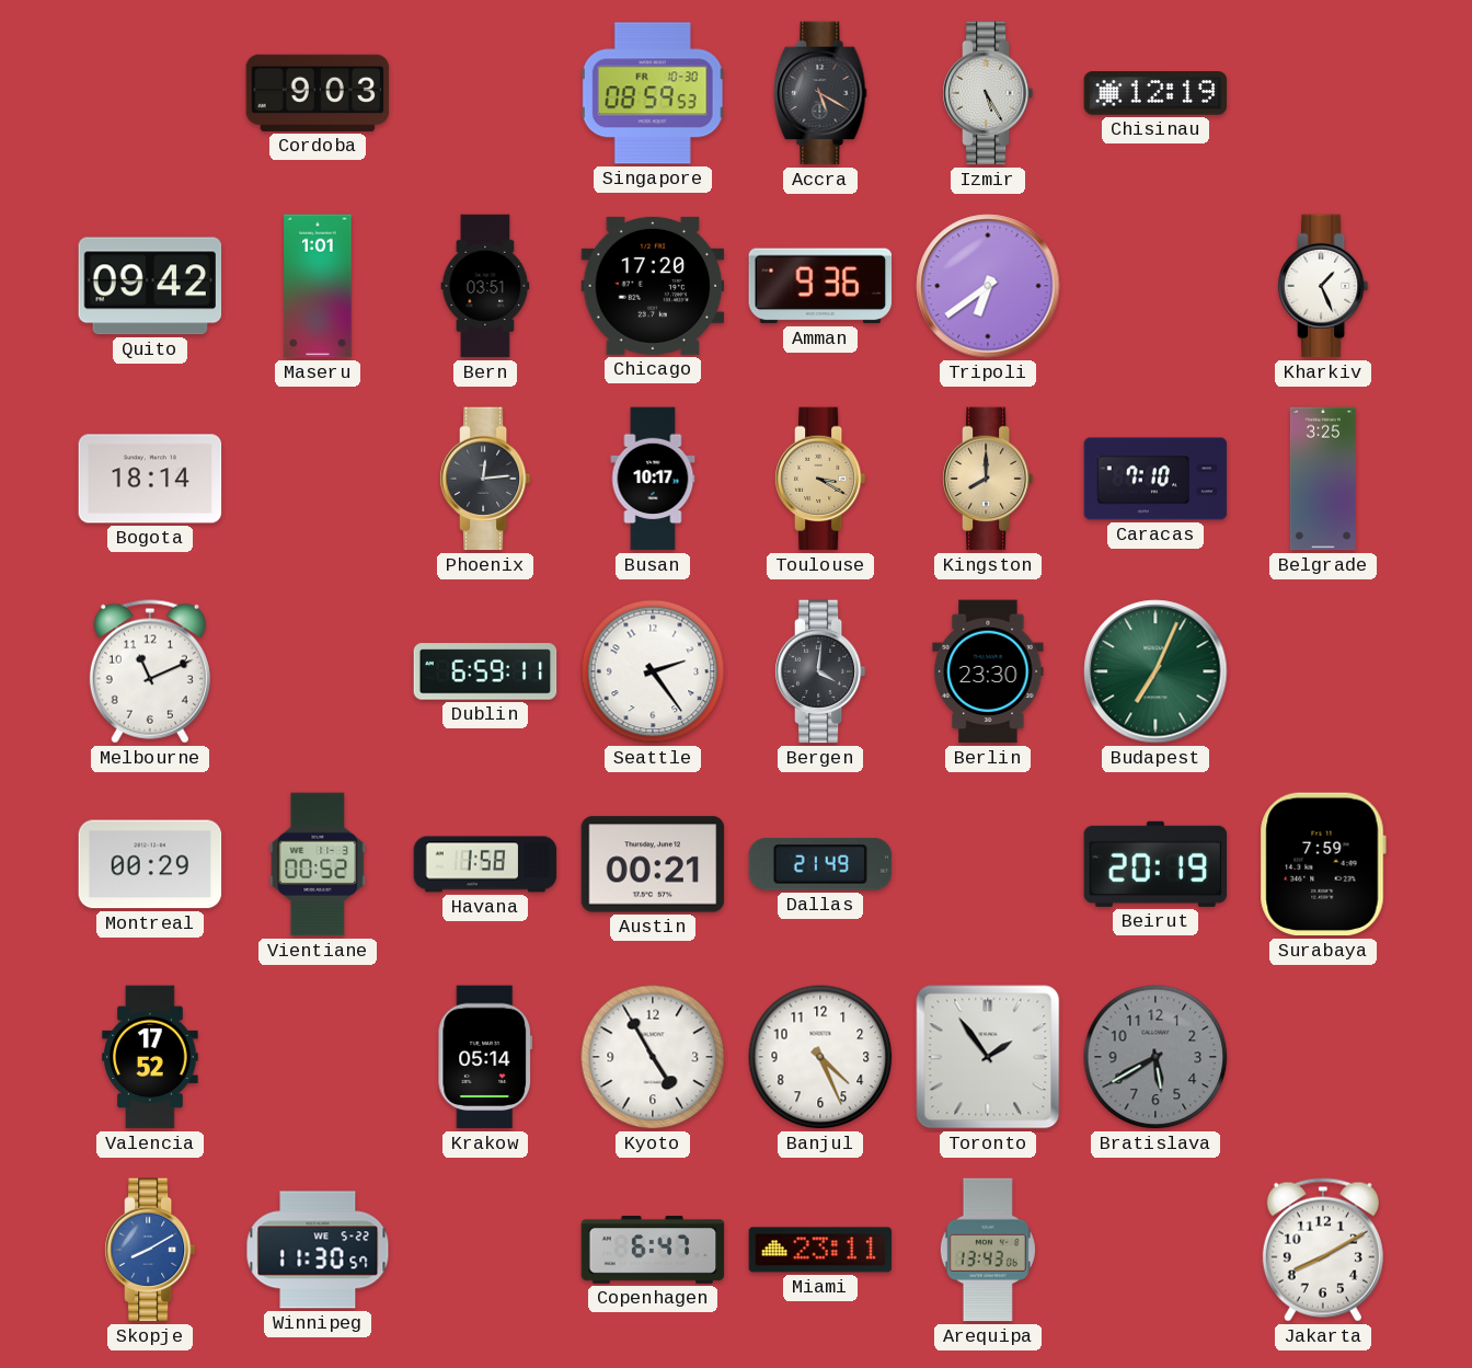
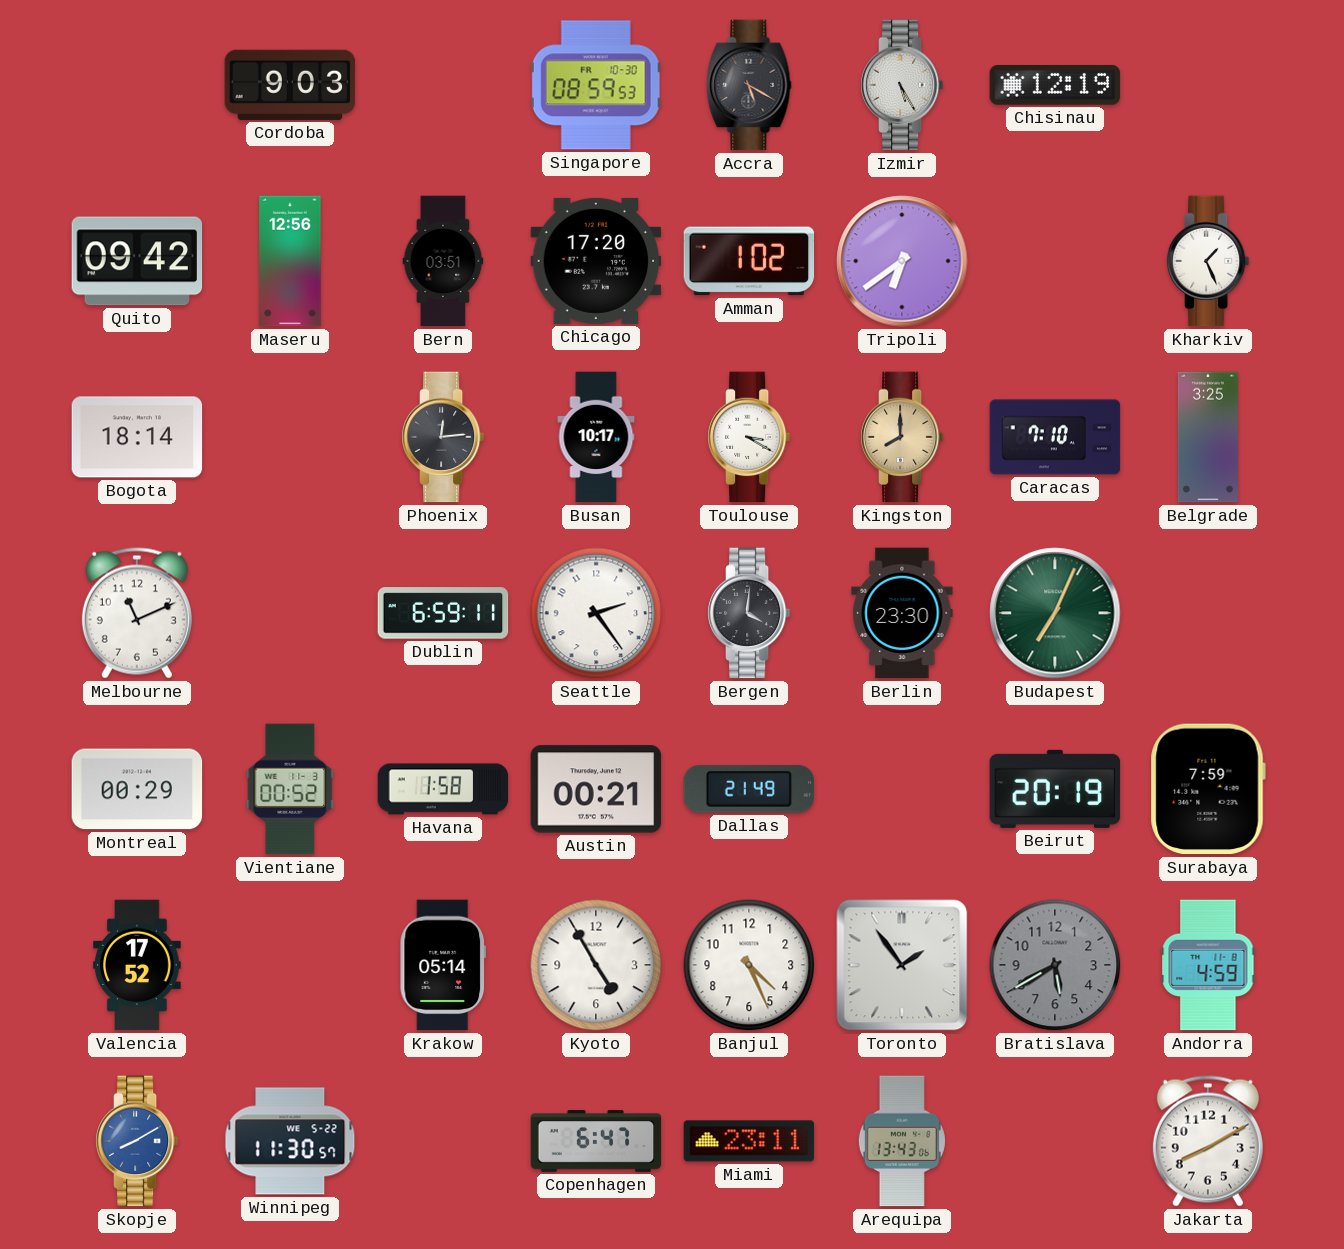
Maseru: 1:01 -> 12:56 (290, 261)
Amman: 9:36 -> 1:02 (749, 261)
Toulouse dial: champagne -> white (749, 437)
Andorra: none -> 4:59 (1208, 965)
